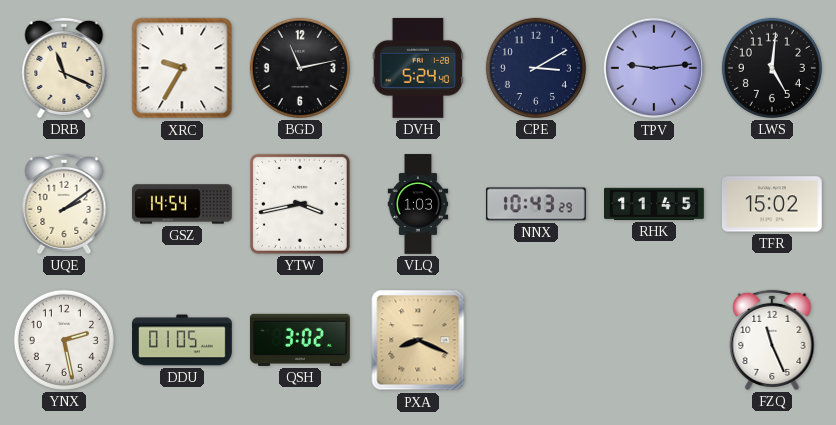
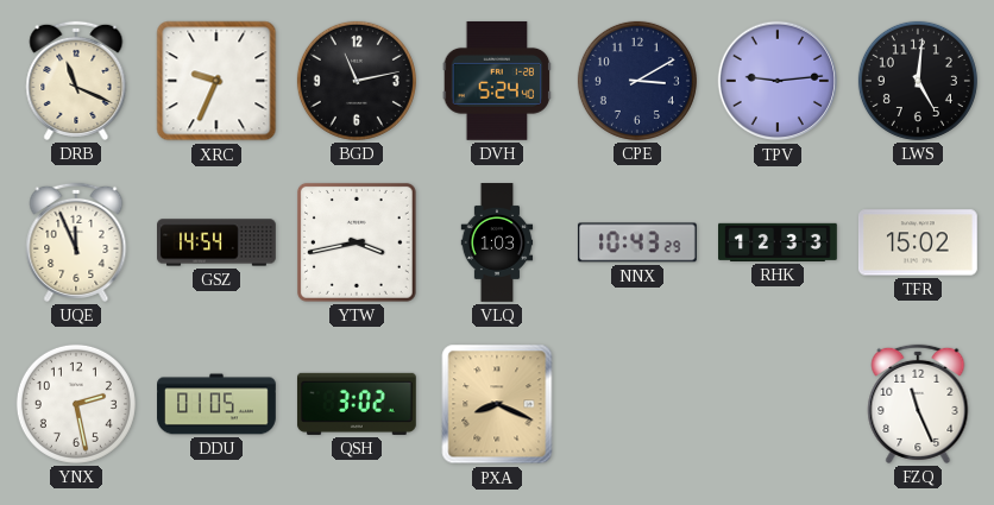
XRC: 9:35 -> 9:34 (216, 81)
UQE: 2:09 -> 11:56 (76, 242)
RHK: 11:45 -> 12:33 (779, 242)
